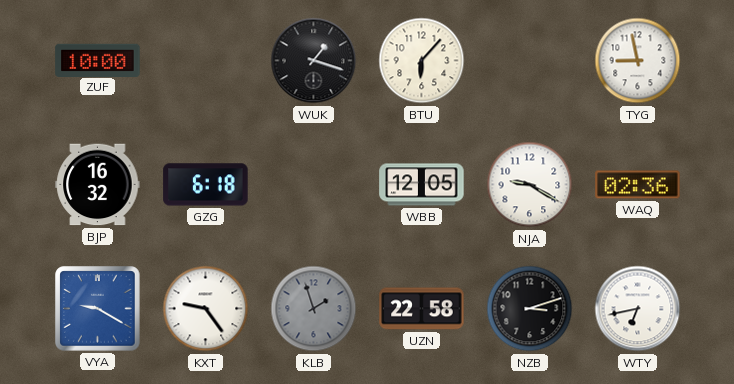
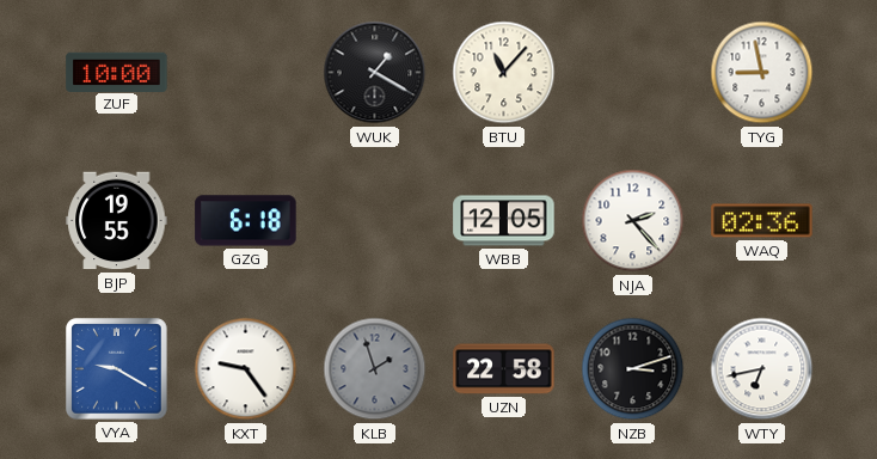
WUK: 1:18 -> 1:20 (375, 73)
BTU: 6:07 -> 11:07 (504, 73)
BJP: 16:32 -> 19:55 (117, 221)
NJA: 9:20 -> 2:23 (633, 221)
